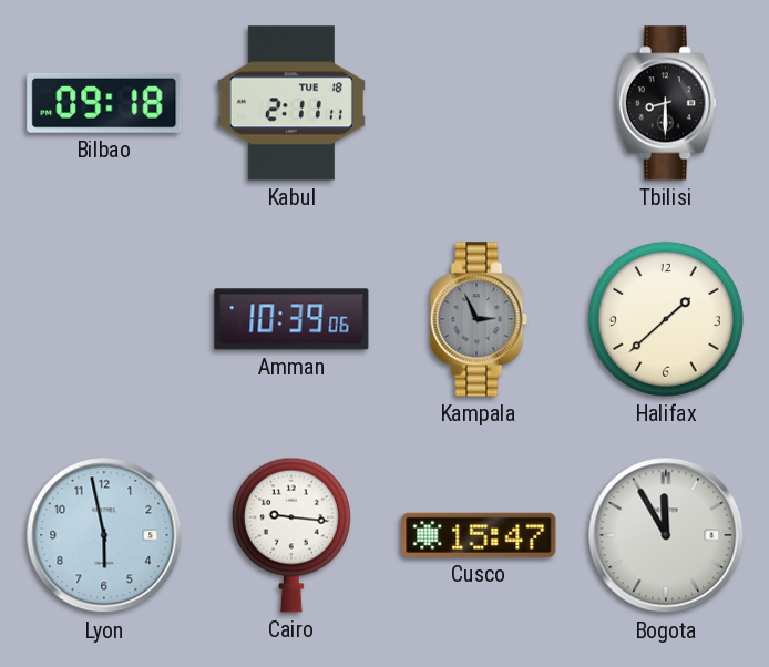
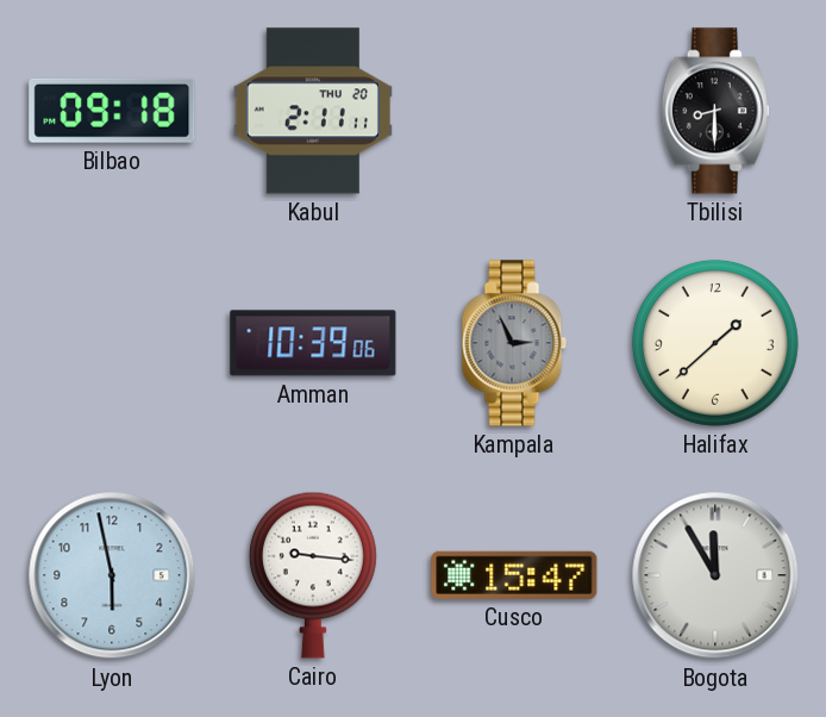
Kabul date: TUE 18 -> THU 20 (313, 111)
